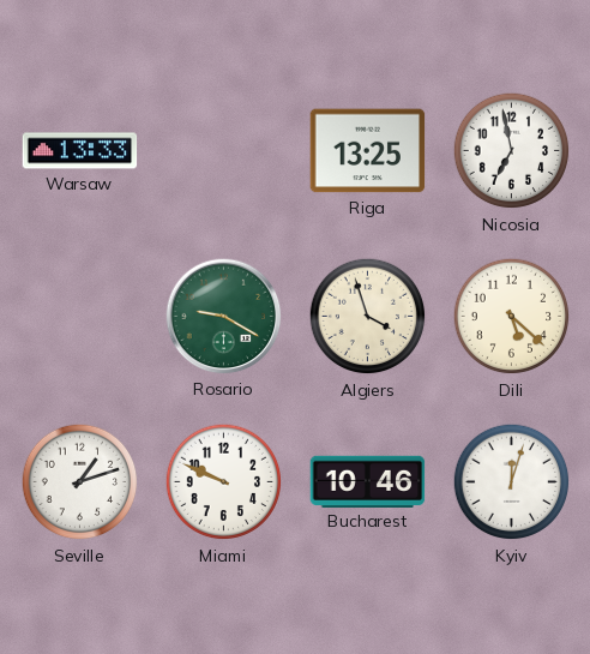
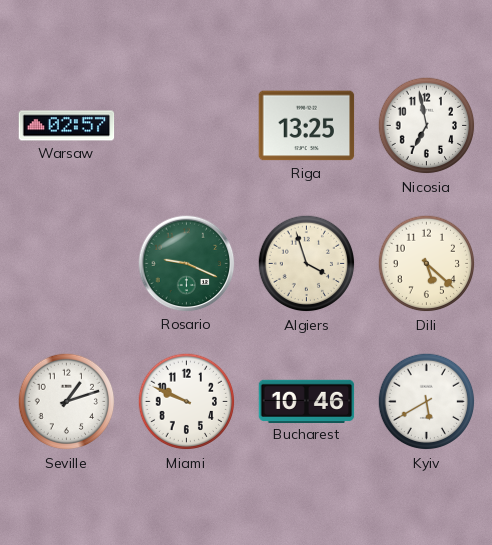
Warsaw: 13:33 -> 02:57 (67, 126)
Rosario: 9:20 -> 9:19 (187, 264)
Kyiv: 12:03 -> 5:40 (427, 402)
